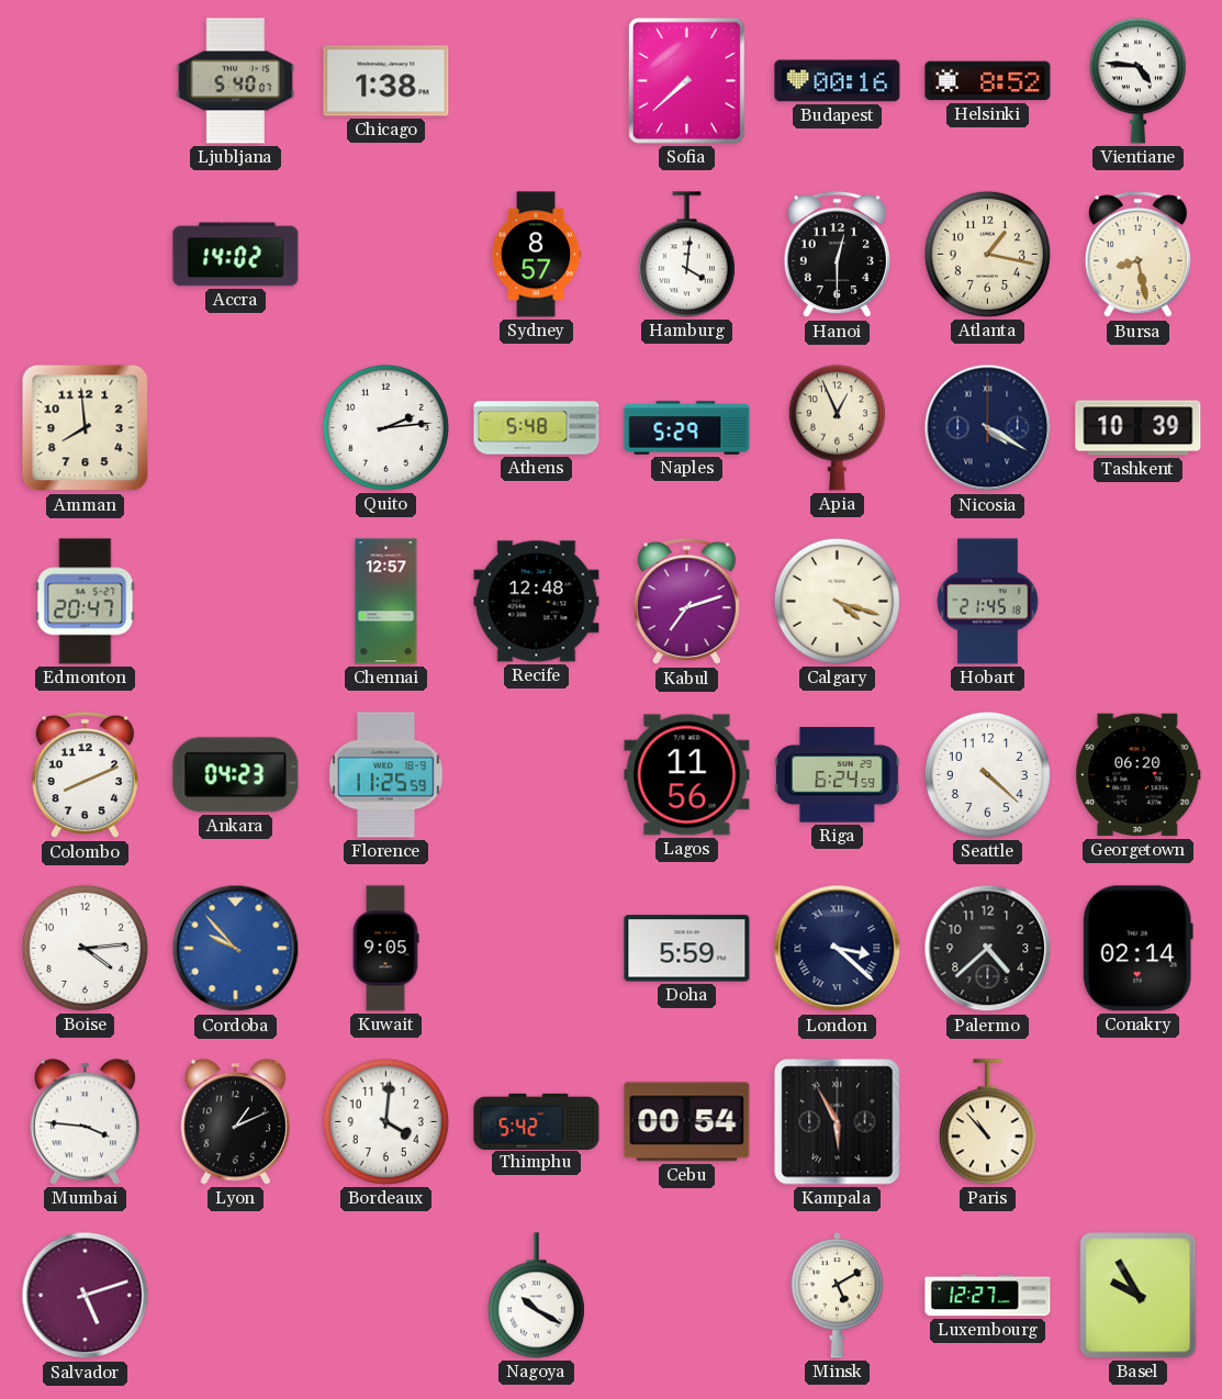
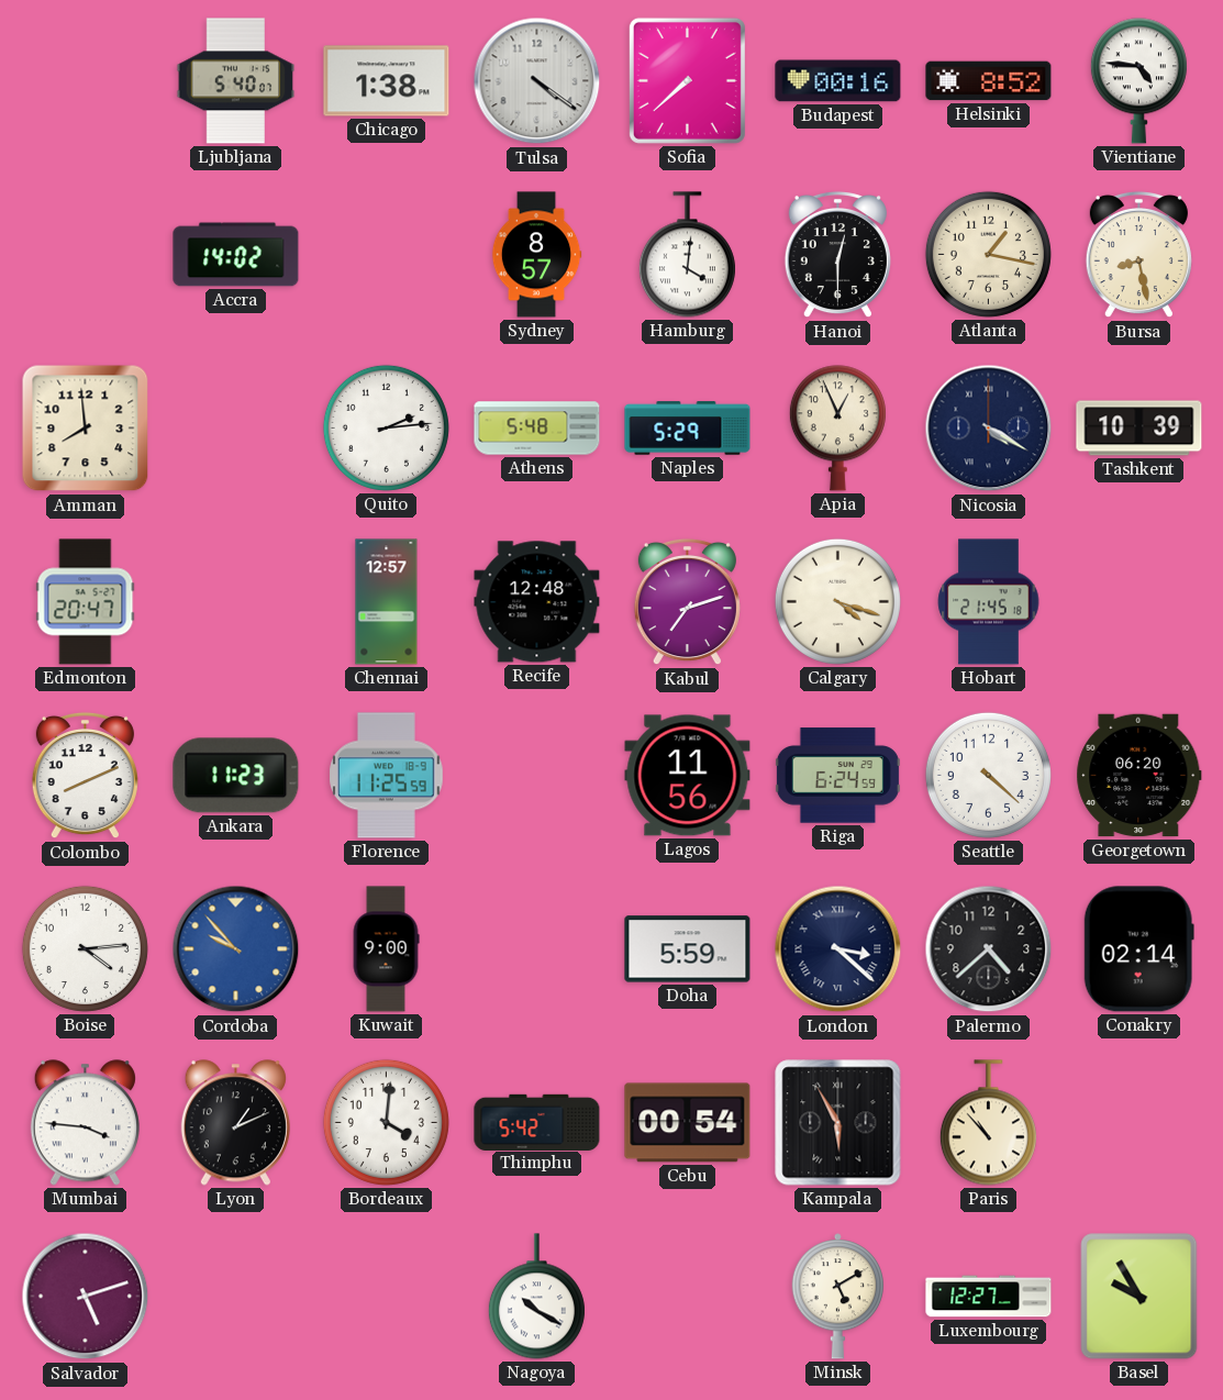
Tulsa: none -> 4:21 (537, 81)
Ankara: 04:23 -> 11:23 (236, 776)
Kuwait: 9:05 -> 9:00 (386, 949)
